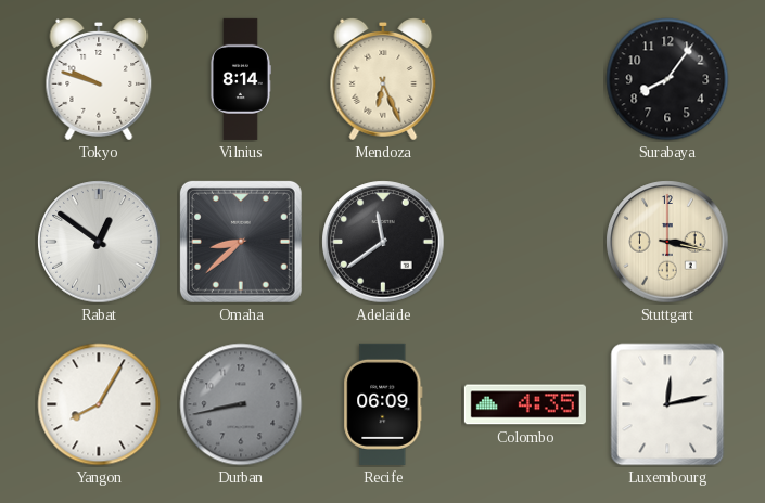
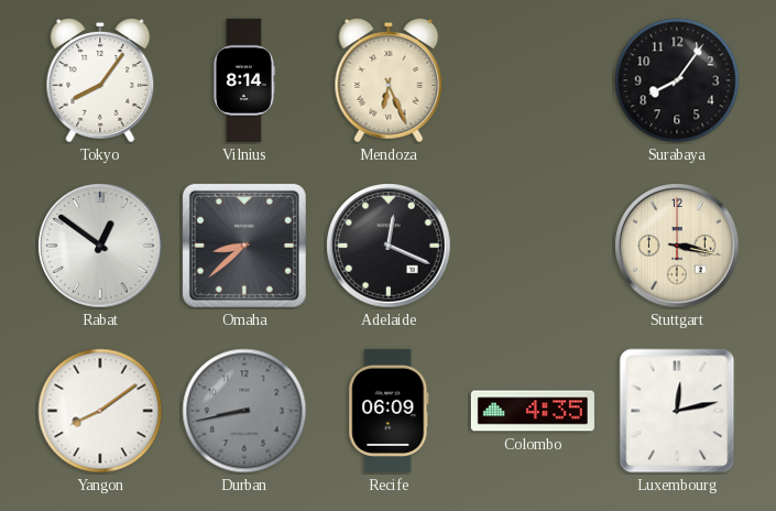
Tokyo: 9:48 -> 8:06 (100, 81)
Adelaide: 11:39 -> 12:19 (389, 246)
Yangon: 8:05 -> 8:09 (100, 411)
